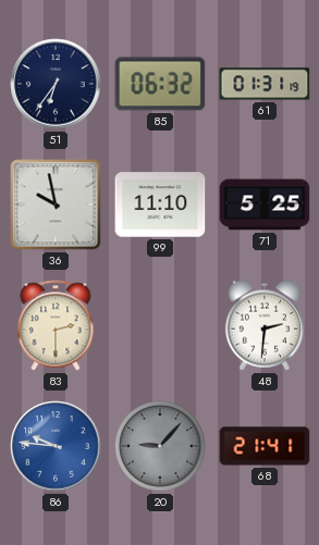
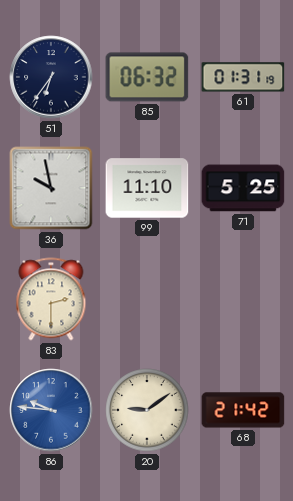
48: 2:31 -> none (265, 325)
20: 9:07 -> 9:09 (147, 410)
20 dial: grey -> cream (147, 410)
68: 21:41 -> 21:42 (243, 410)
